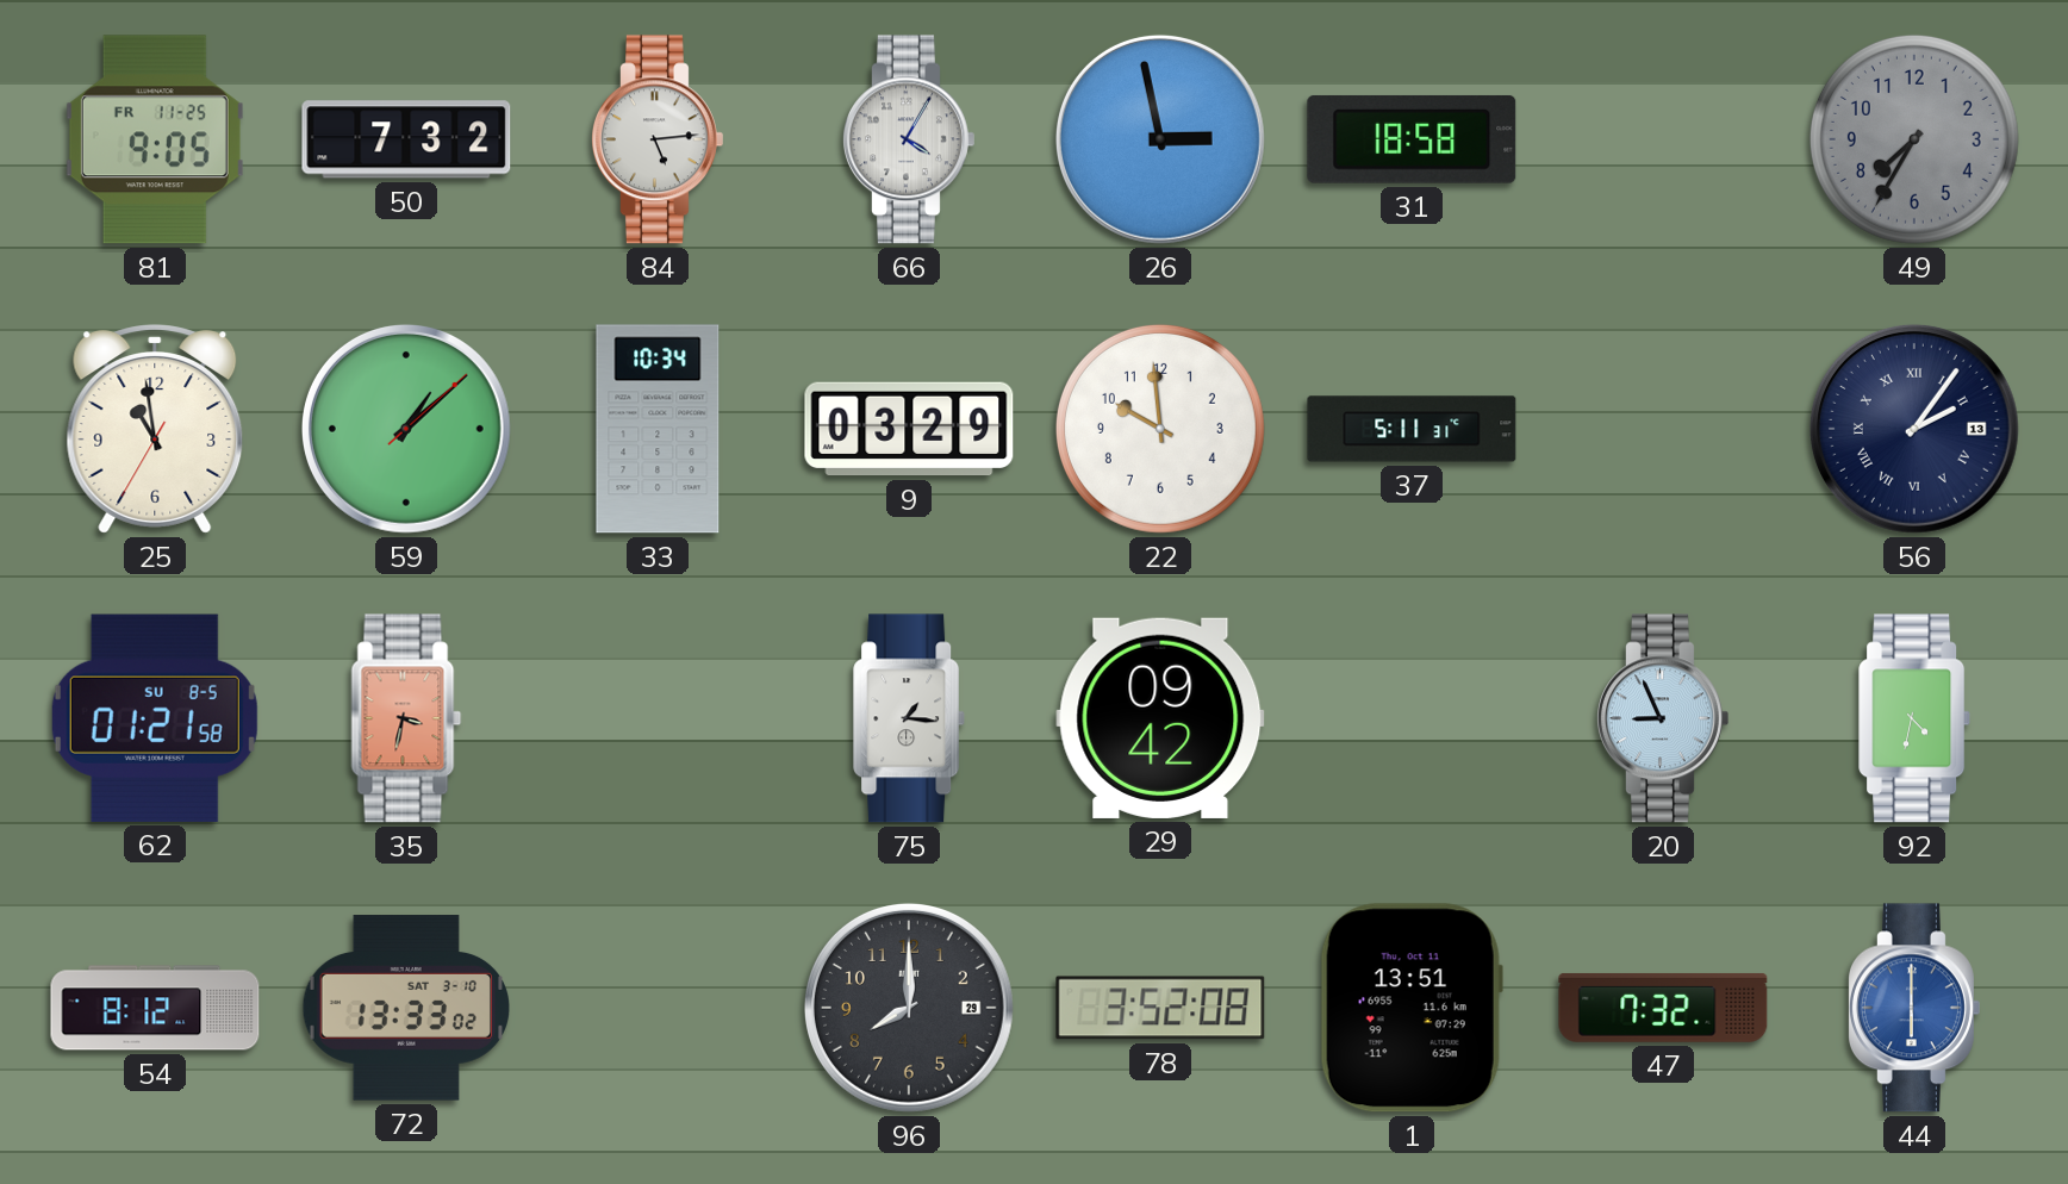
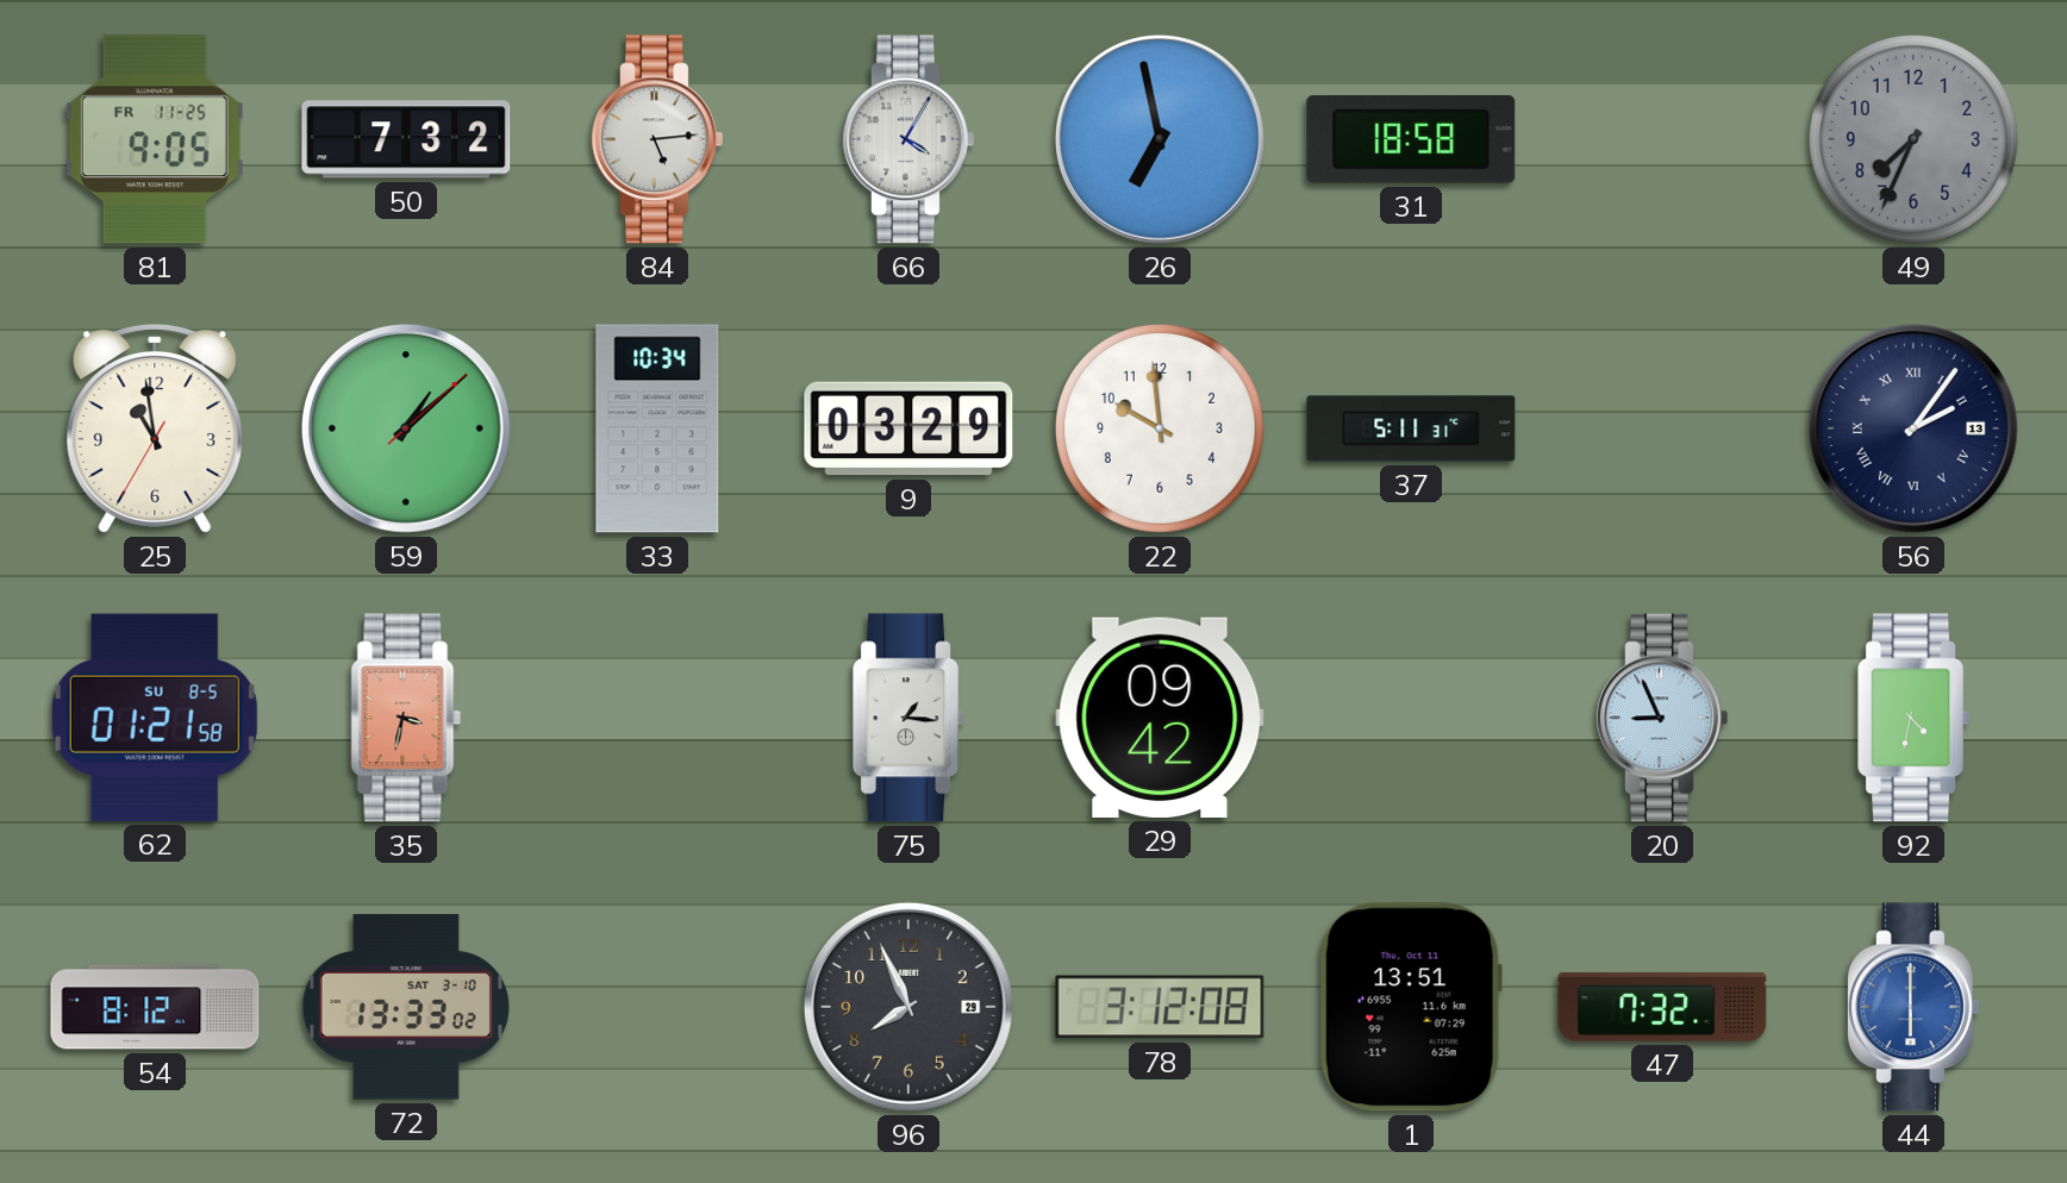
26: 2:58 -> 6:58 (1160, 139)
49: 7:35 -> 7:34 (1913, 139)
96: 8:00 -> 7:56 (908, 1007)
78: 3:52 -> 3:12 (1160, 1007)
